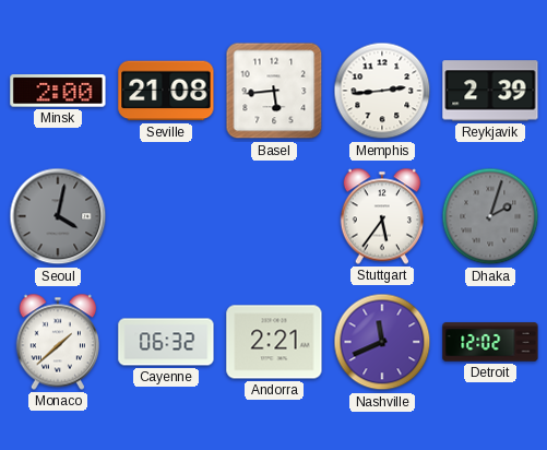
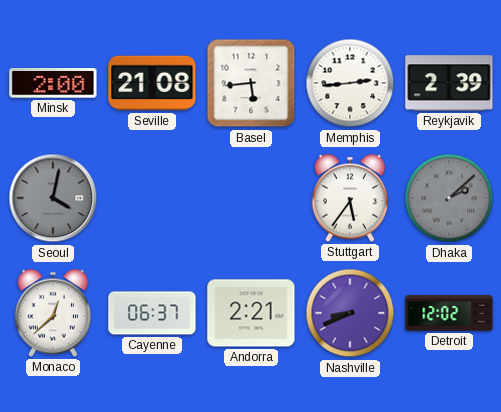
Dhaka: 2:03 -> 2:08 (449, 198)
Monaco: 1:38 -> 12:38 (52, 313)
Cayenne: 06:32 -> 06:37 (152, 313)
Nashville: 11:41 -> 8:41 (350, 313)
